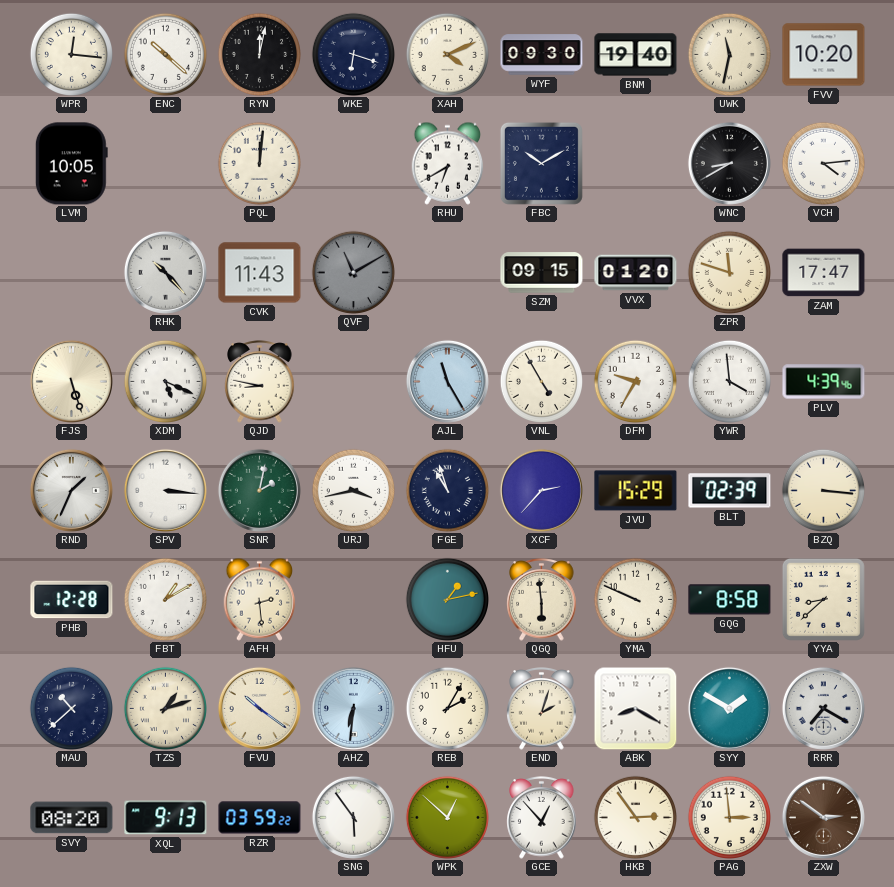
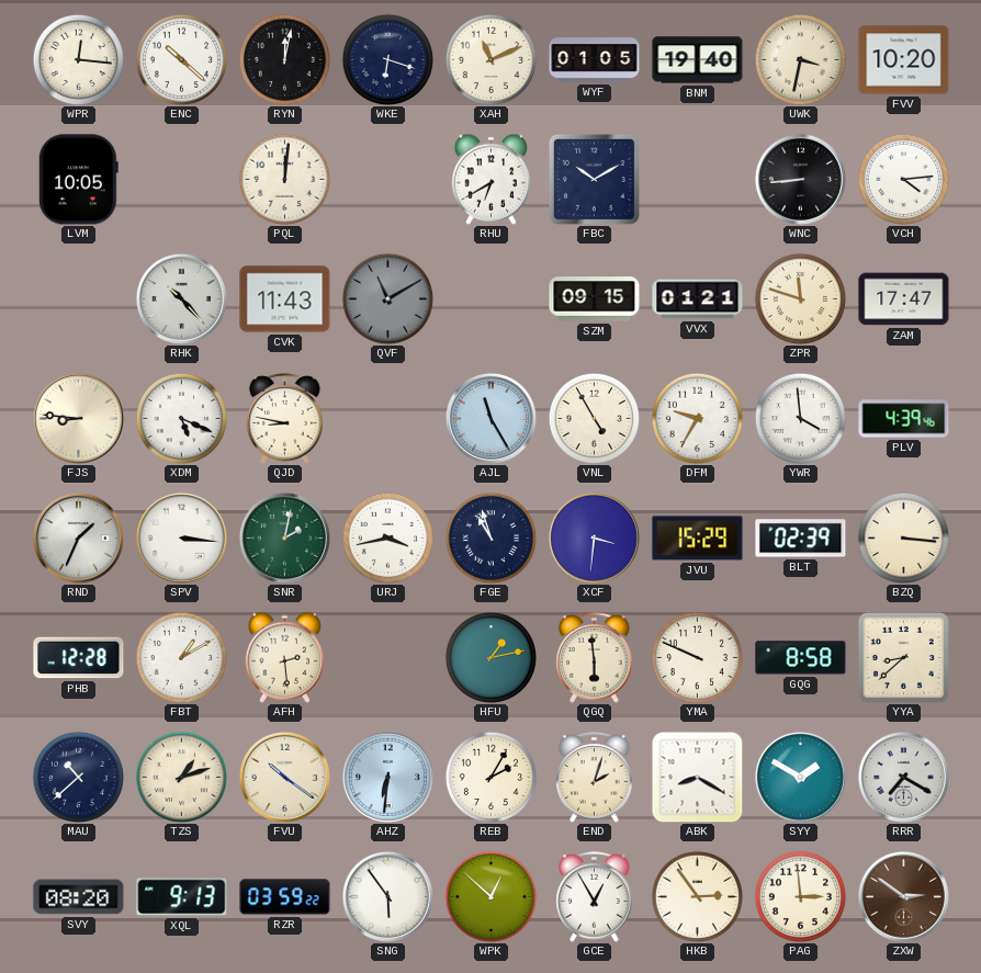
XAH: 4:11 -> 11:11 (490, 59)
WYF: 09:30 -> 01:05 (595, 60)
UWK: 11:32 -> 3:32 (800, 59)
WNC: 8:40 -> 8:44 (800, 179)
VVX: 01:20 -> 01:21 (698, 299)
FJS: 5:27 -> 8:46 (78, 418)
XCF: 2:37 -> 3:31 (594, 538)
GCE: 12:53 -> 12:55 (595, 897)
